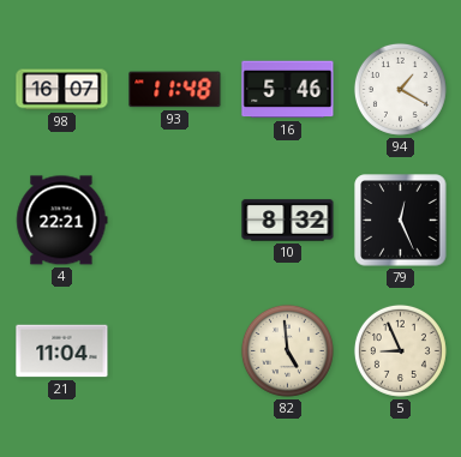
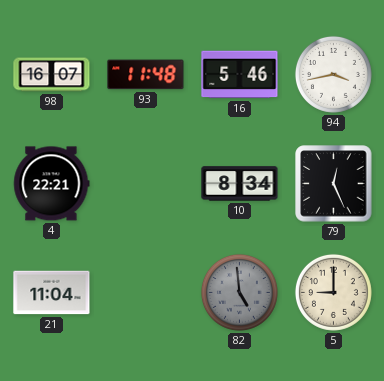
94: 1:20 -> 3:43 (333, 74)
10: 8:32 -> 8:34 (240, 184)
82 dial: cream -> grey (239, 292)
5: 8:56 -> 9:00 (333, 292)
